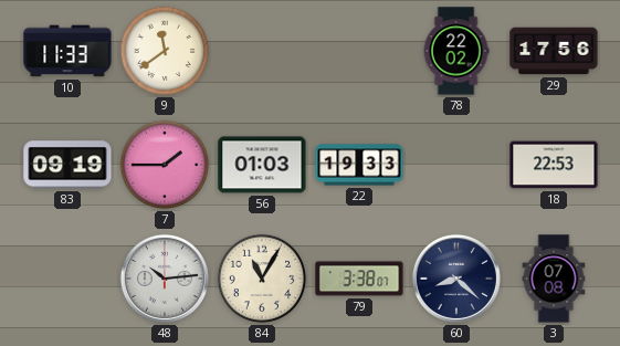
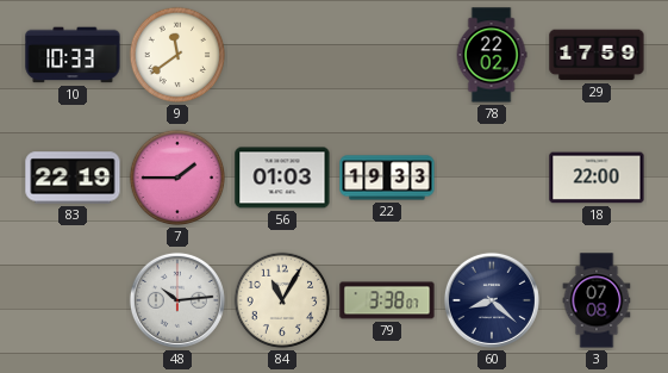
10: 11:33 -> 10:33 (73, 55)
29: 17:56 -> 17:59 (597, 55)
83: 09:19 -> 22:19 (73, 178)
18: 22:53 -> 22:00 (597, 178)
